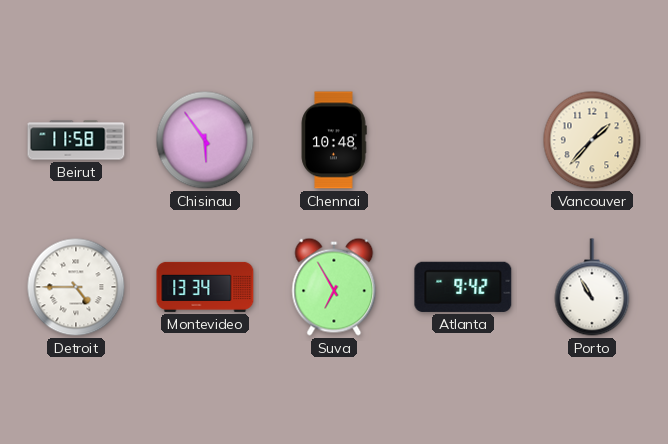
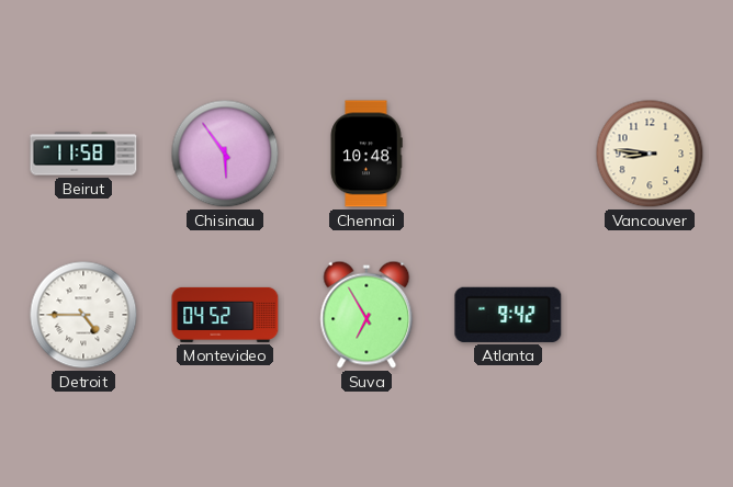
Vancouver: 1:37 -> 8:46 (650, 154)
Montevideo: 13:34 -> 04:52 (225, 315)
Porto: 10:55 -> none (592, 287)
